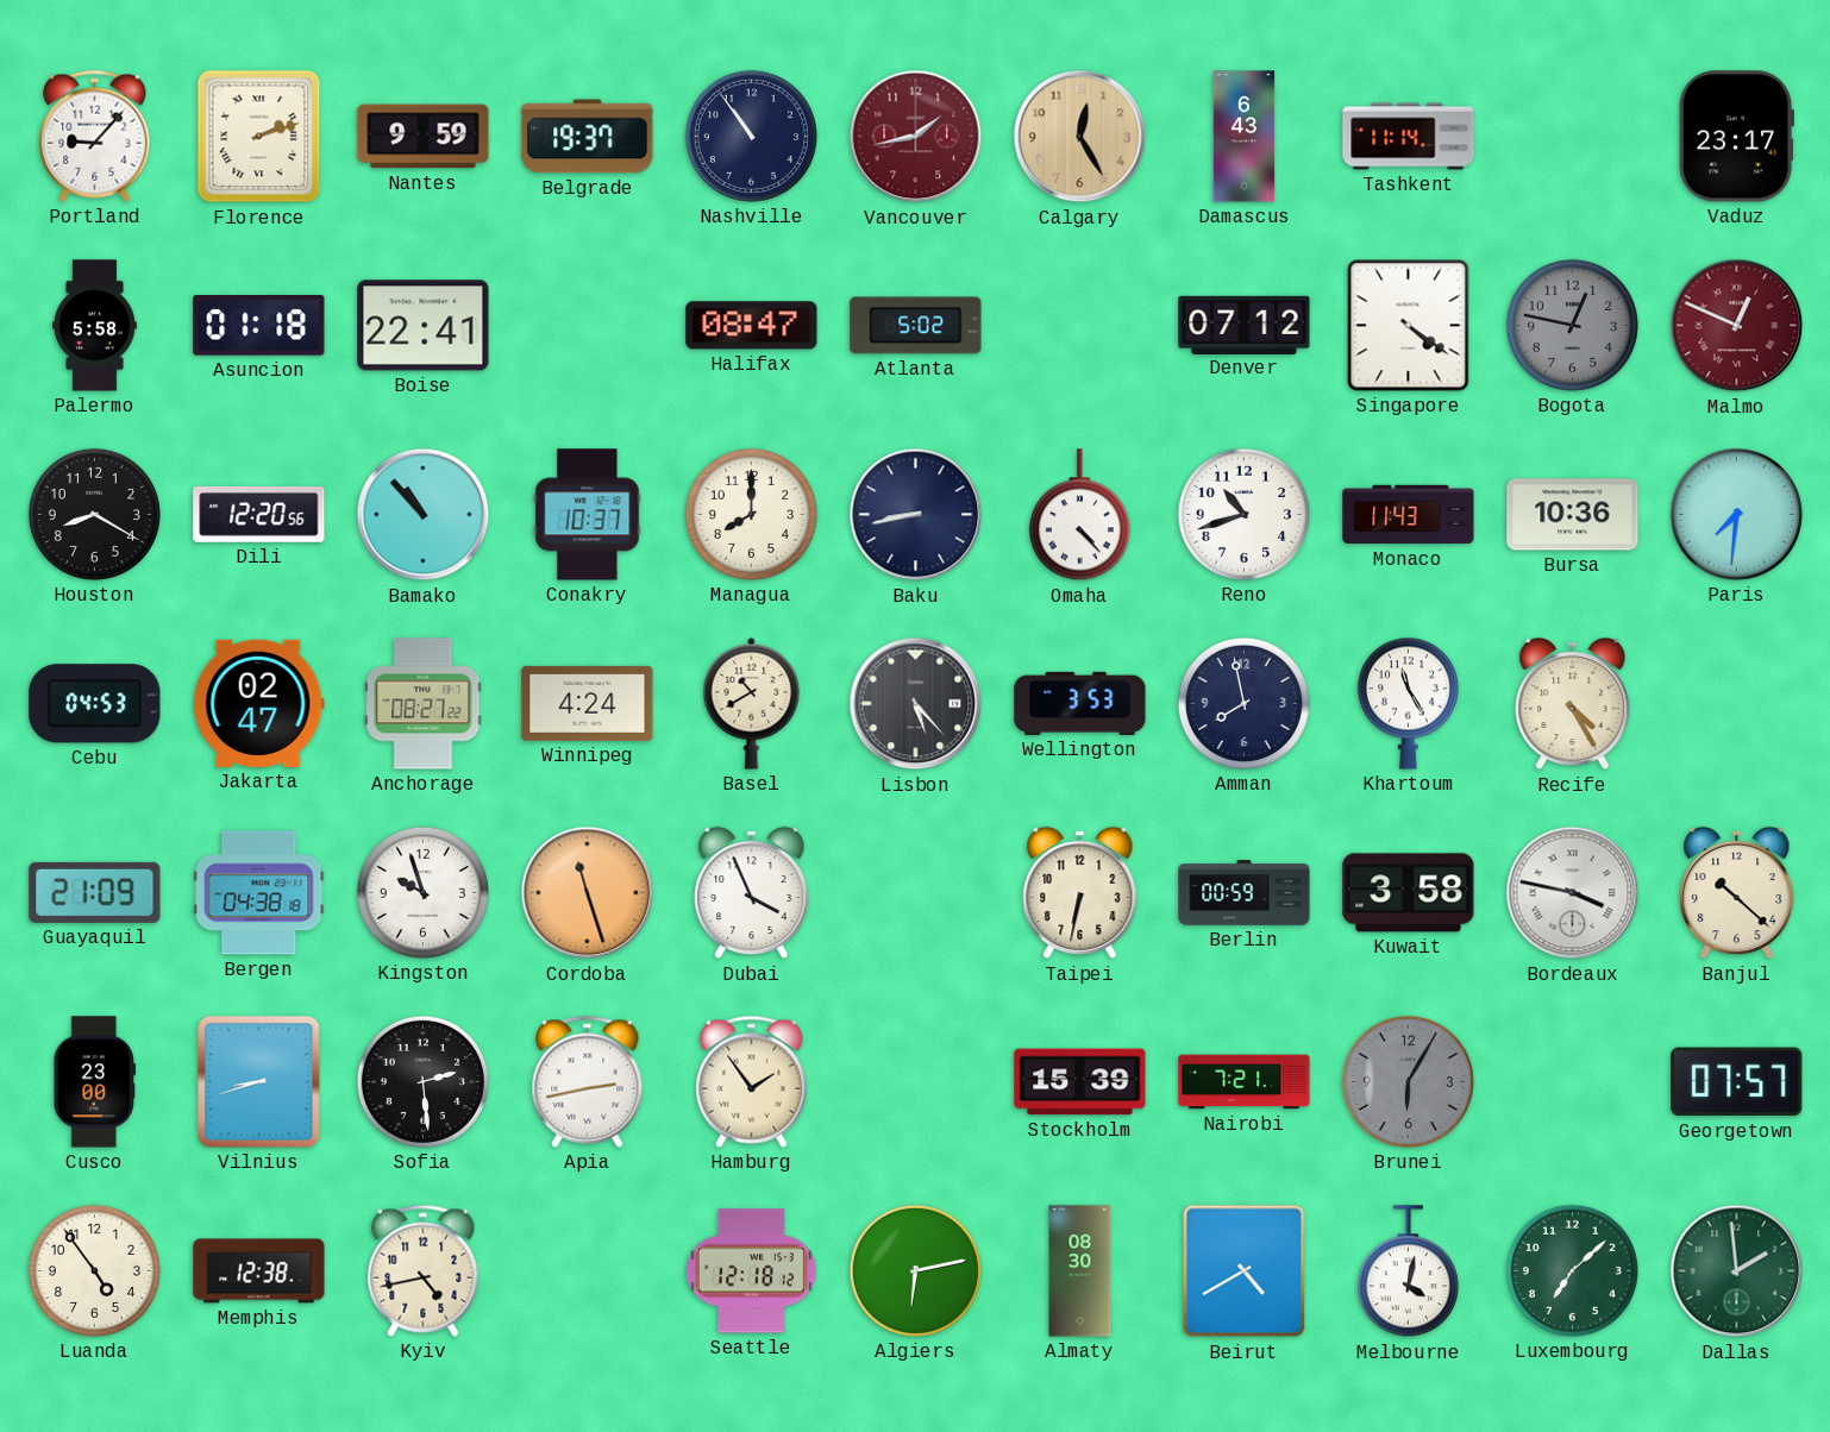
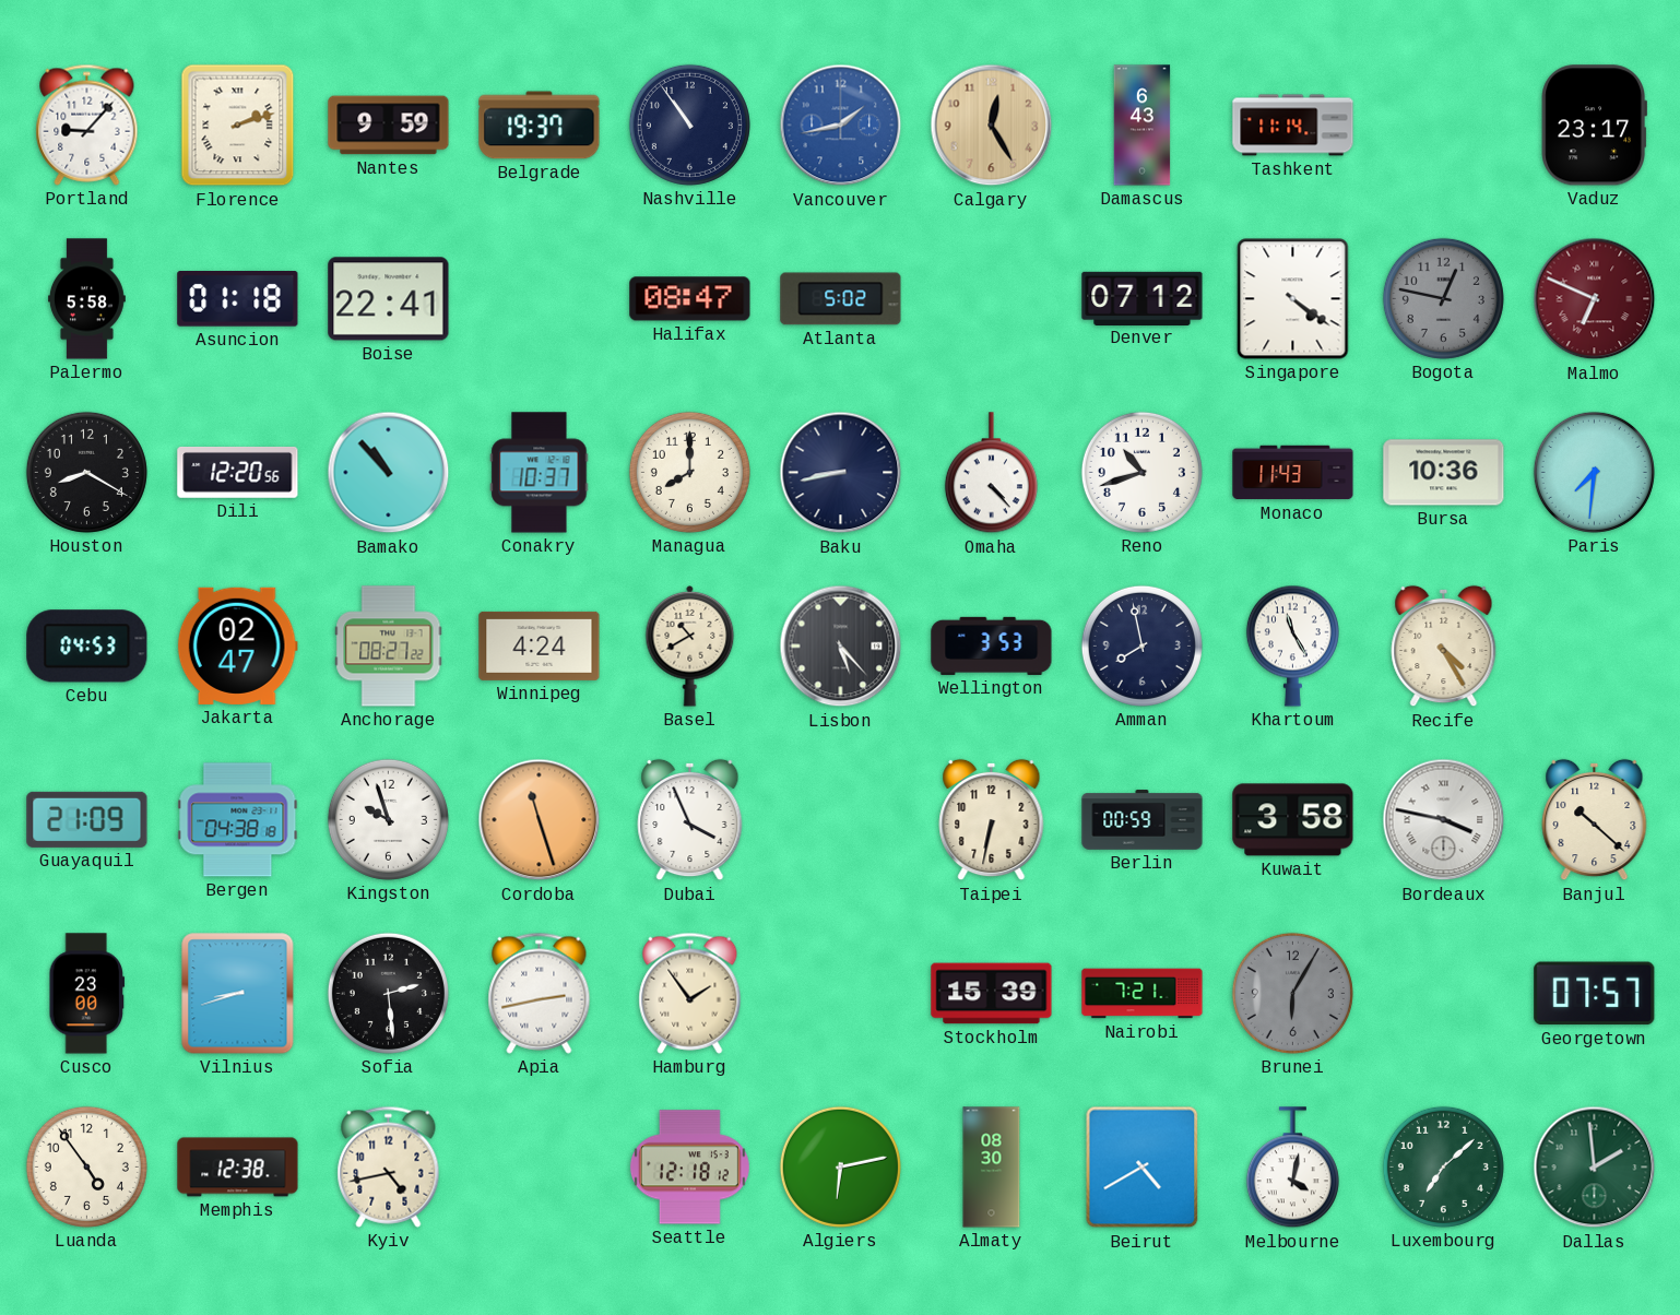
Vancouver dial: burgundy -> blue (841, 126)
Malmo: 12:49 -> 6:49 (1595, 299)
